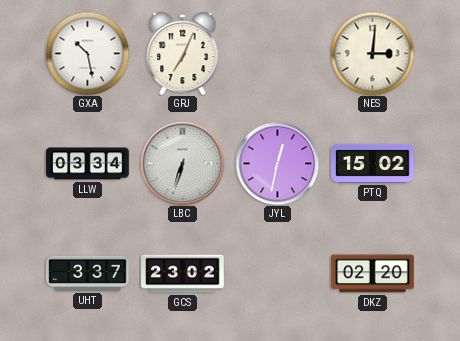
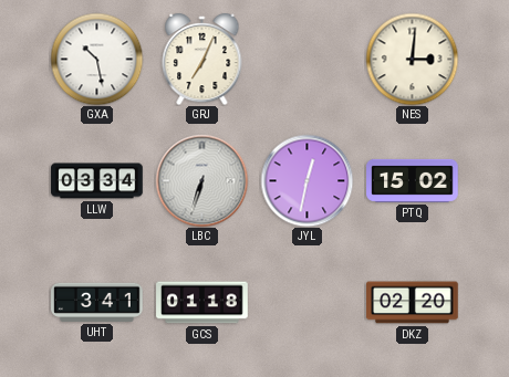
UHT: 3:37 -> 3:41 (97, 302)
GCS: 23:02 -> 01:18 (202, 303)
